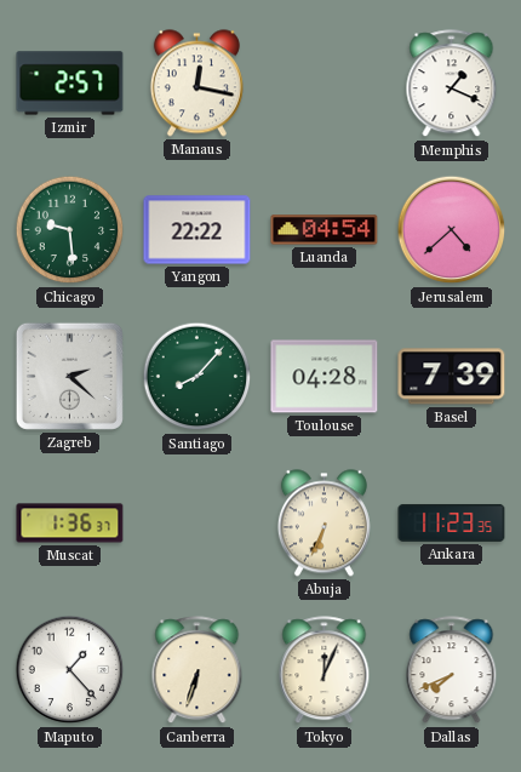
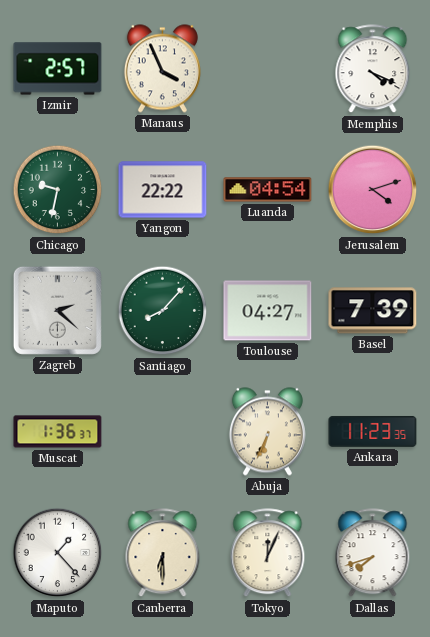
Manaus: 12:17 -> 3:56 (162, 69)
Memphis: 1:19 -> 4:19 (373, 69)
Chicago: 9:29 -> 9:32 (58, 190)
Jerusalem: 4:38 -> 4:12 (373, 190)
Toulouse: 04:28 -> 04:27 (268, 311)
Canberra: 6:33 -> 6:30 (163, 553)
Dallas: 7:41 -> 7:42 (373, 553)
